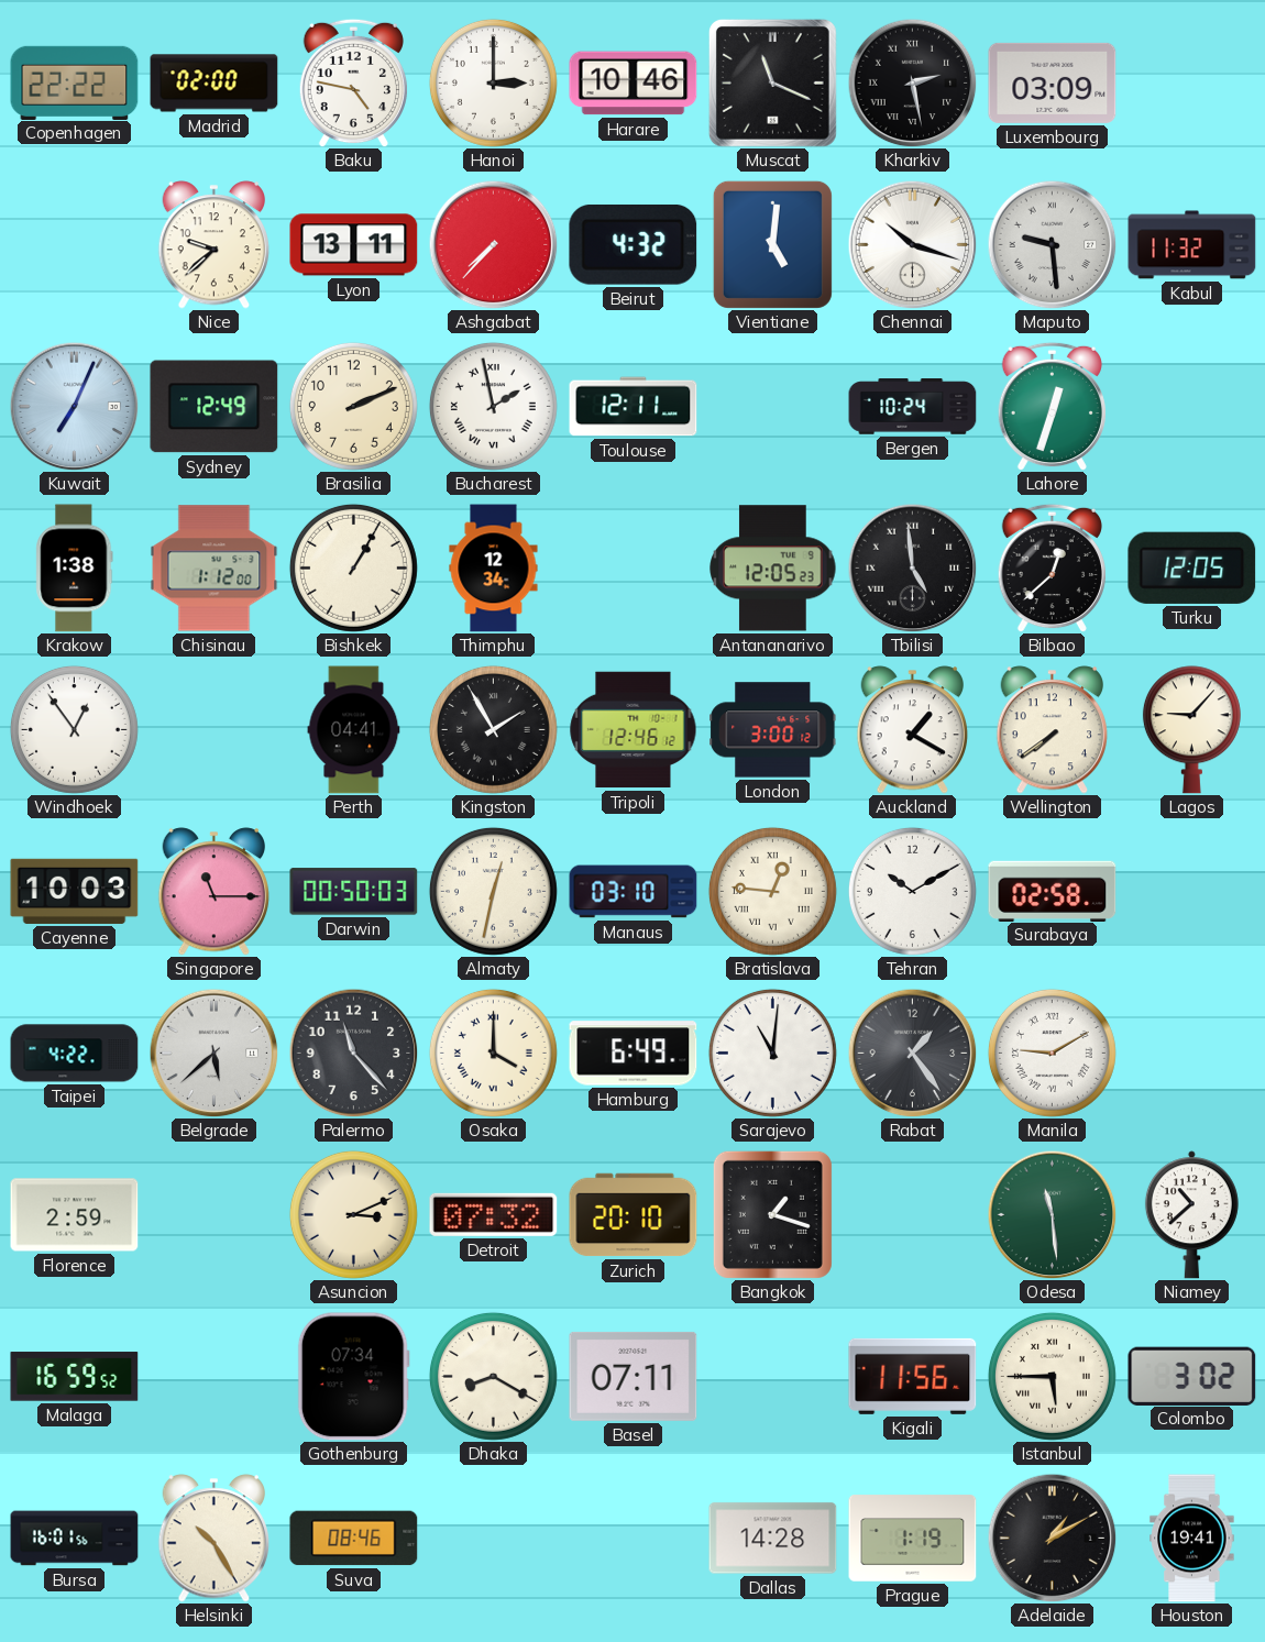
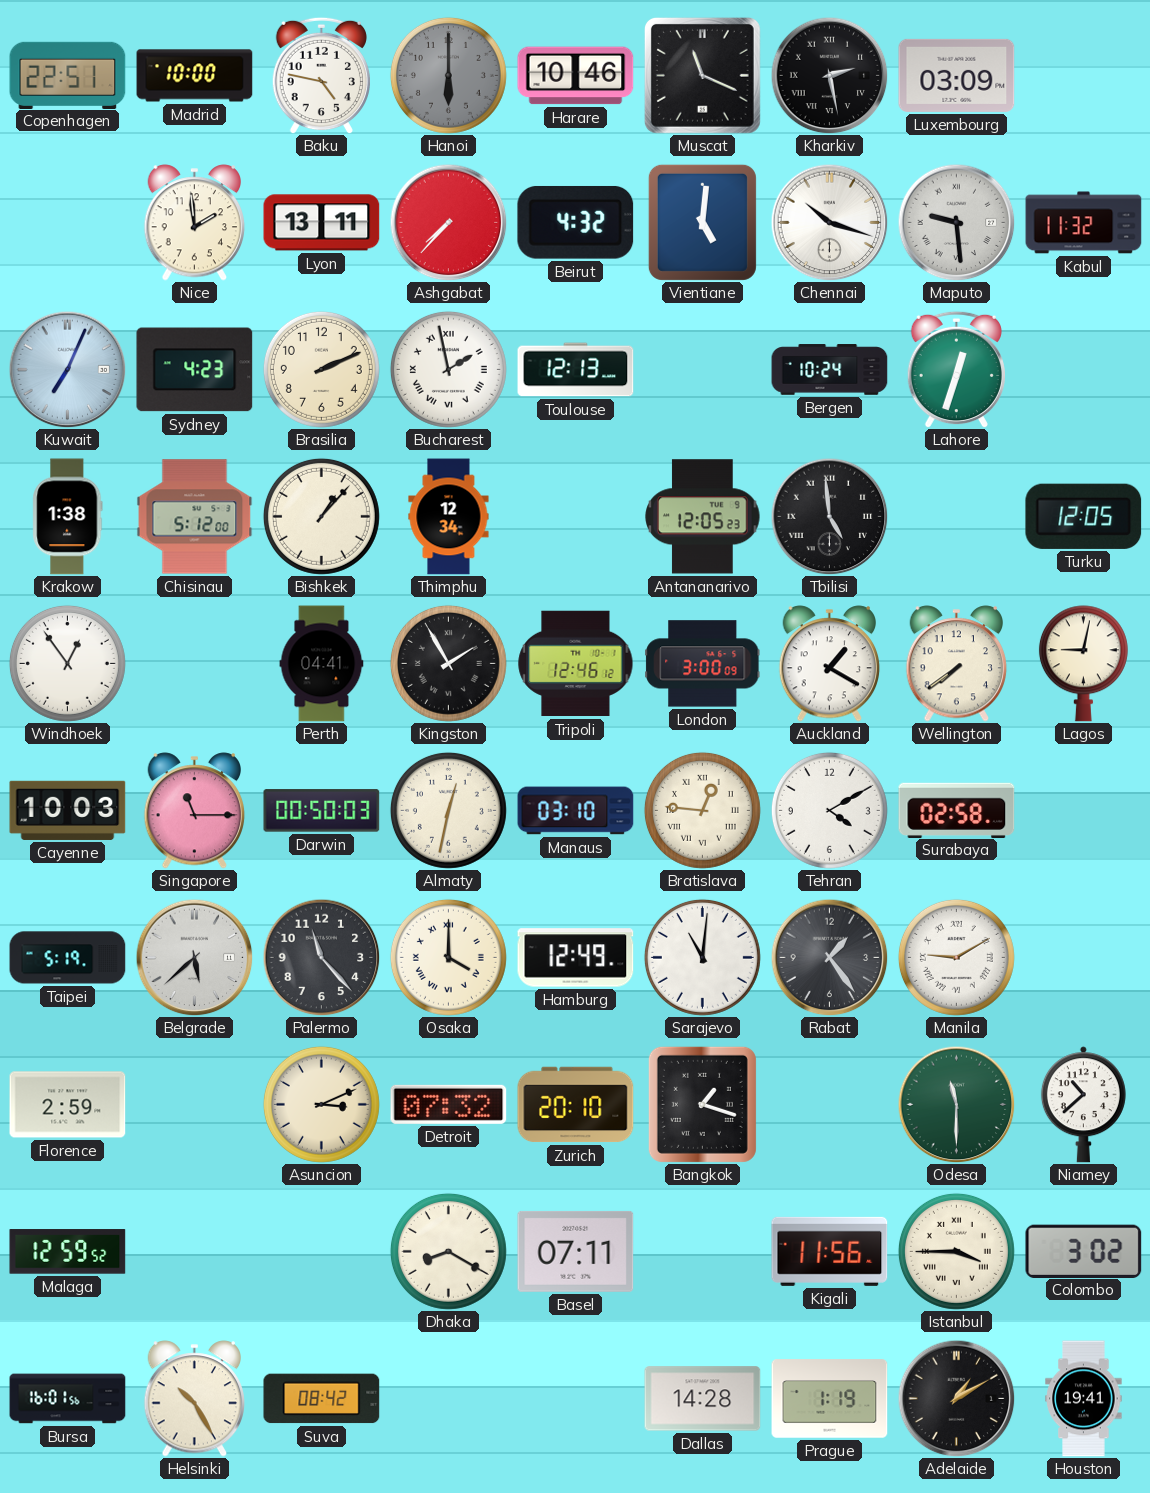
Copenhagen: 22:22 -> 22:51 (68, 75)
Madrid: 02:00 -> 10:00 (195, 76)
Hanoi: 3:00 -> 6:00 (448, 75)
Hanoi dial: white -> grey (448, 75)
Nice: 9:38 -> 1:59 (195, 223)
Sydney: 12:49 -> 4:23 (195, 370)
Toulouse: 12:11 -> 12:13 (576, 370)
Chisinau: 1:12 -> 5:12 (195, 517)
Bishkek: 1:05 -> 1:07 (321, 516)
Bilbao: 12:38 -> none (1052, 567)
London: 3:00:12 -> 3:00:09 (703, 664)
Lagos: 9:07 -> 9:02 (1083, 664)
Tehran: 10:10 -> 4:10 (829, 810)
Taipei: 4:22 -> 5:19 (68, 958)
Hamburg: 6:49 -> 12:49 (576, 958)
Odesa: 11:29 -> 11:30 (956, 1104)
Malaga: 16:59 -> 12:59 (68, 1252)
Gothenburg: 07:34 -> none (353, 1377)
Istanbul: 5:45 -> 3:45 (956, 1251)
Suva: 08:46 -> 08:42 (322, 1399)
